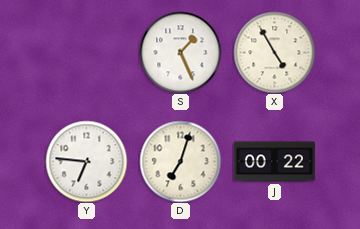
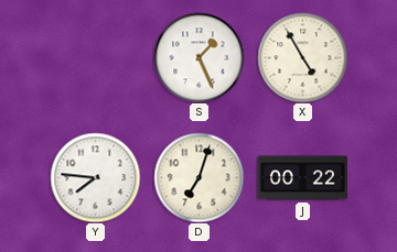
Y: 6:46 -> 7:46 (95, 177)
